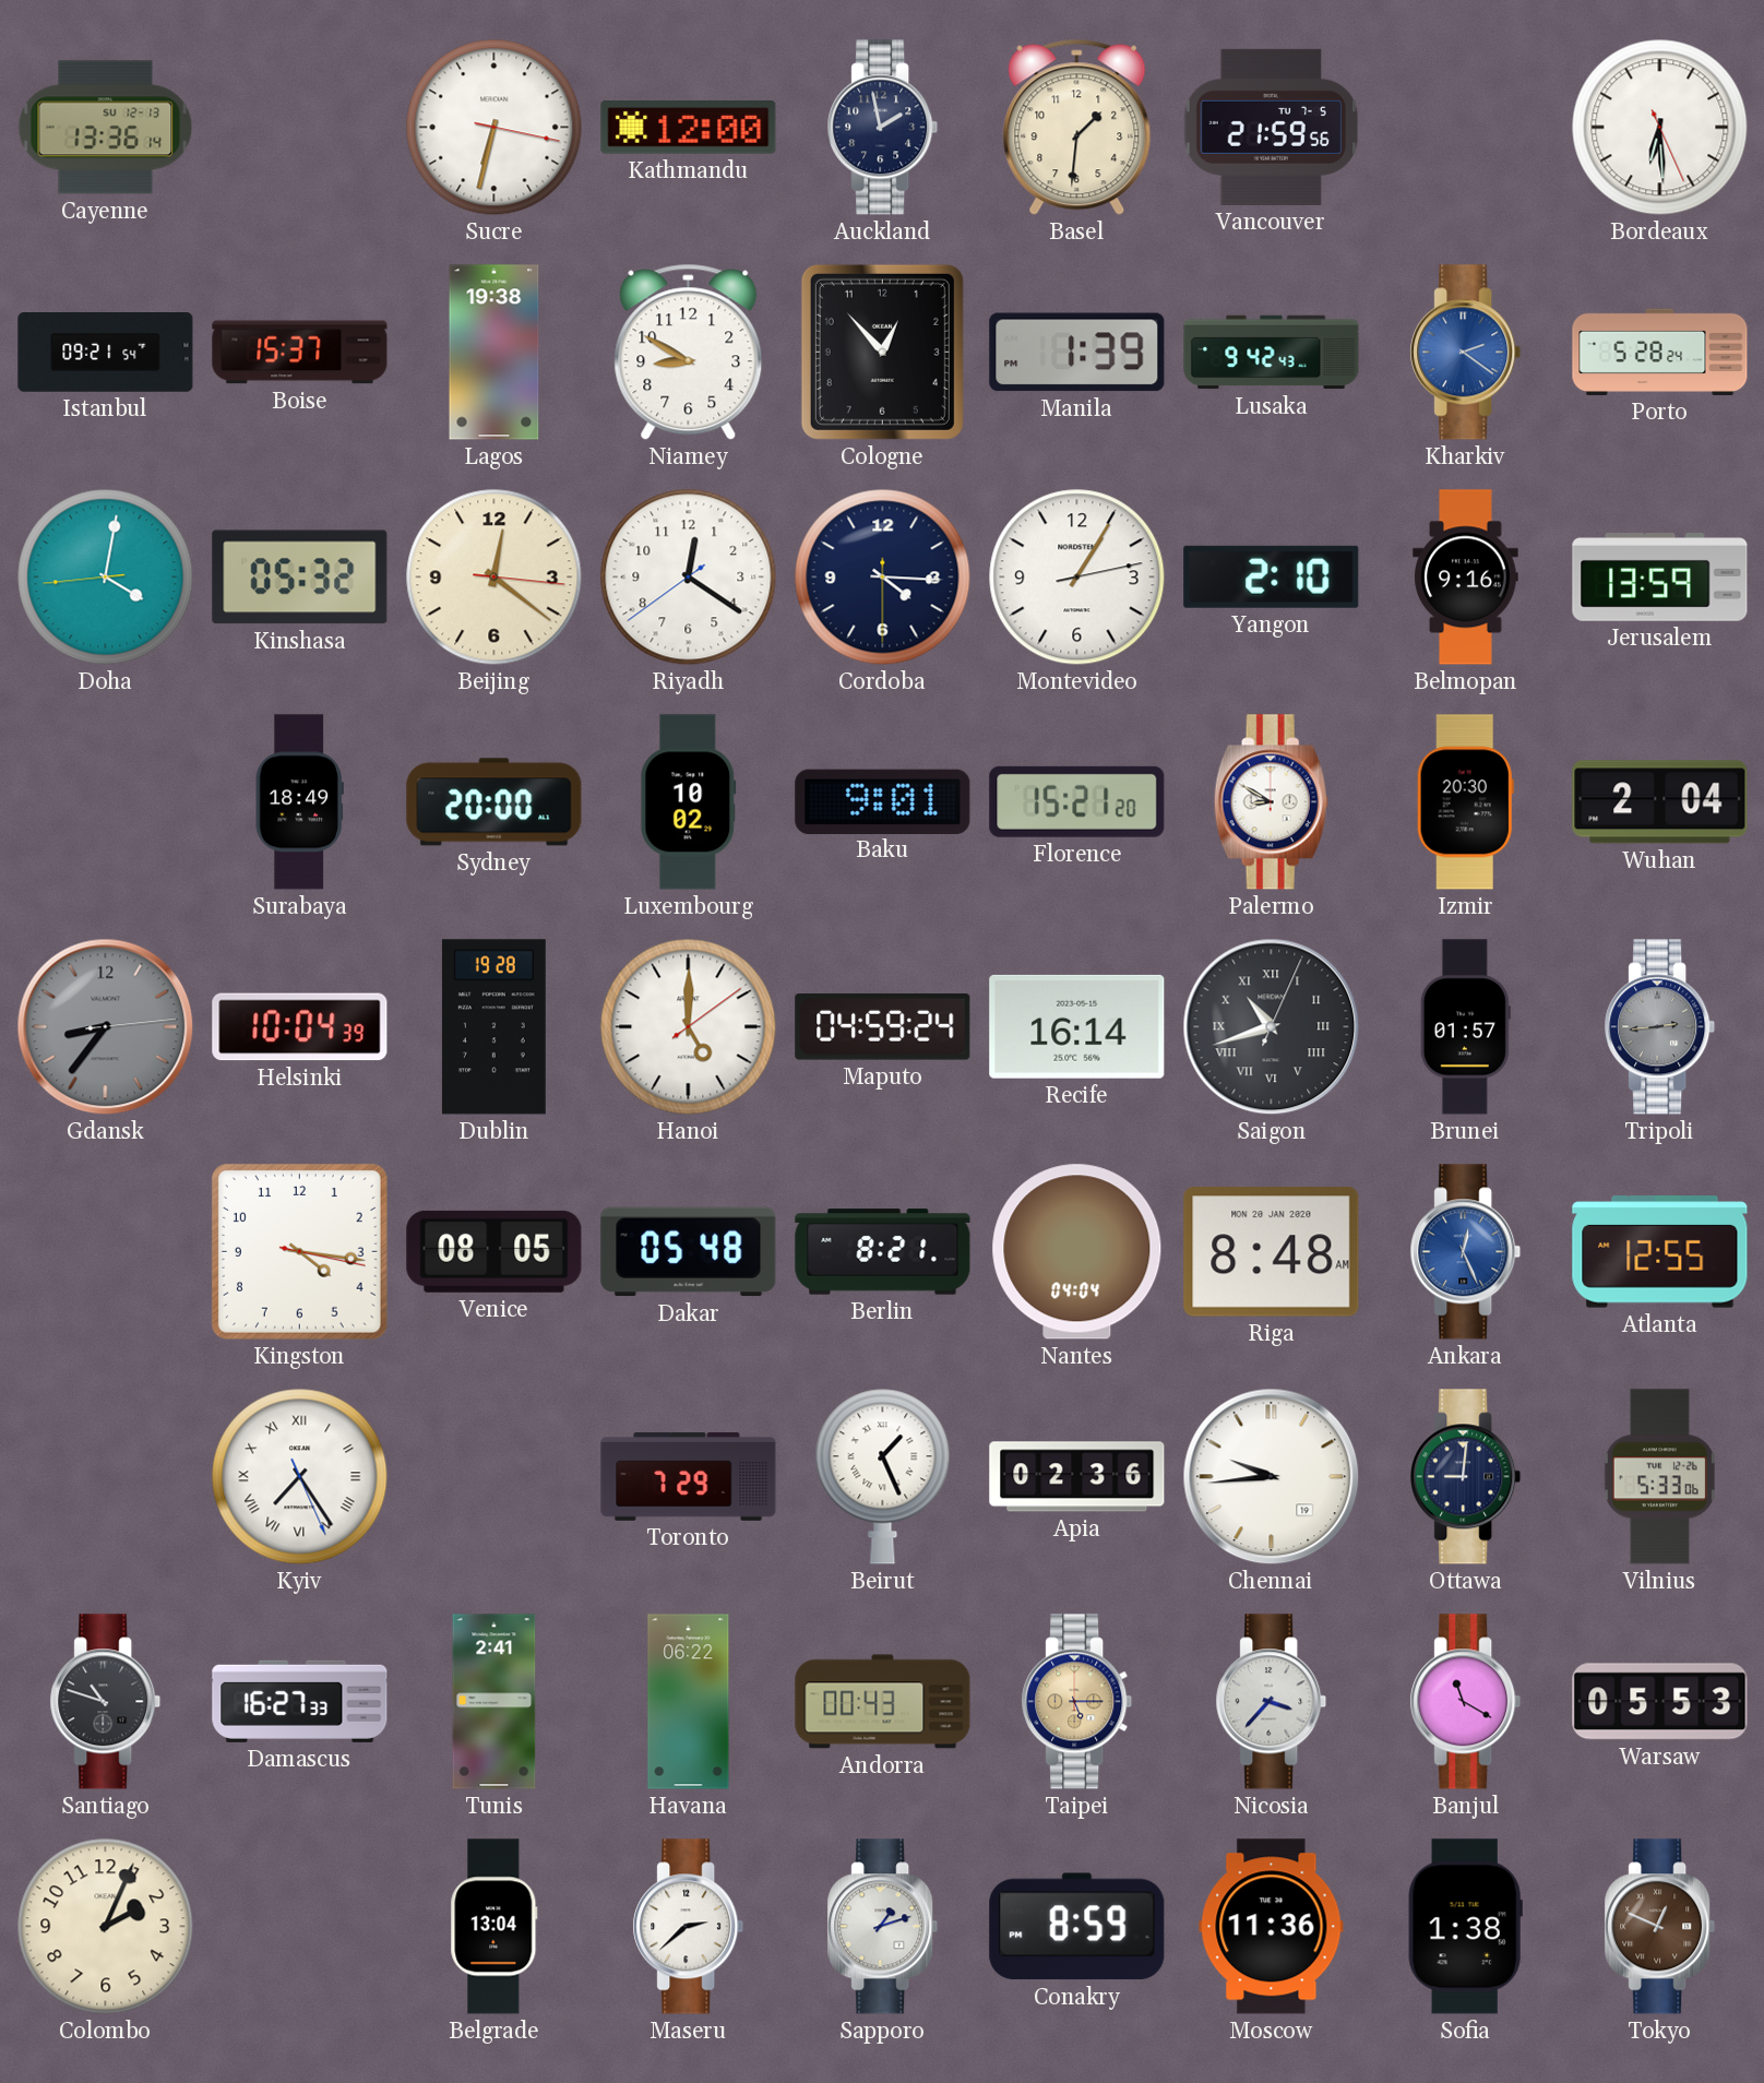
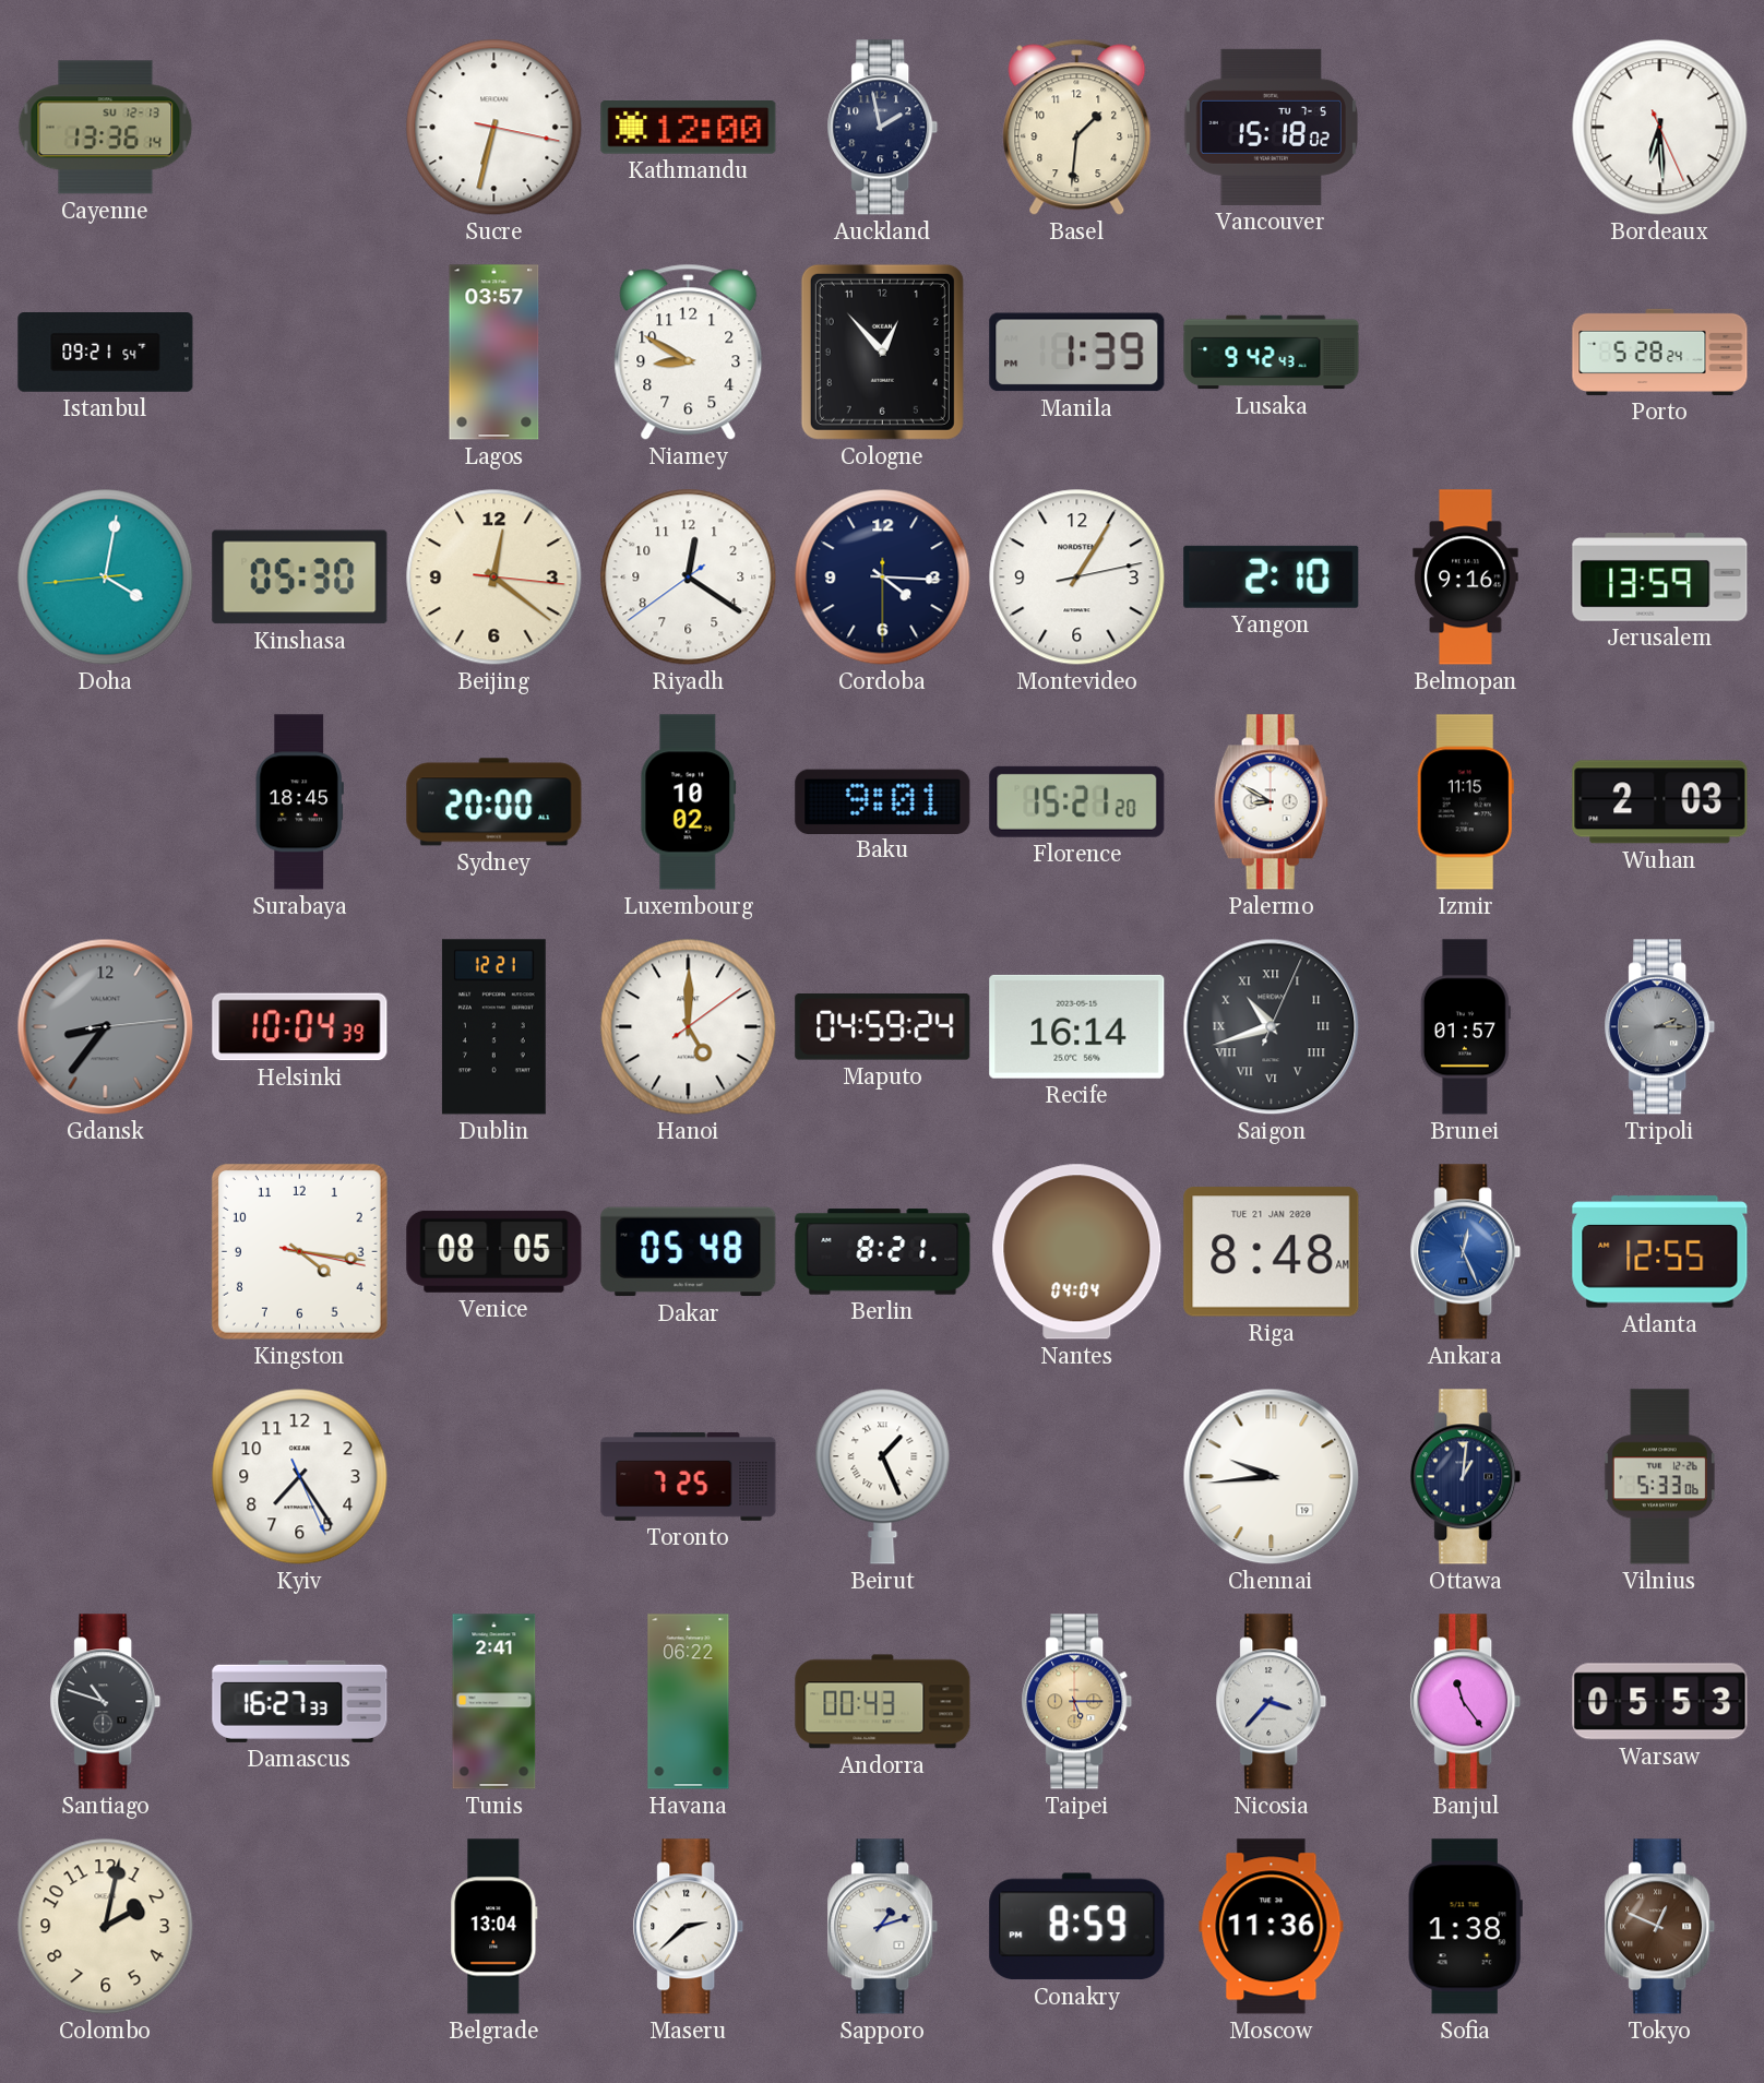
Vancouver: 21:59 -> 15:18 (1271, 127)
Boise: 15:37 -> none (300, 353)
Lagos: 19:38 -> 03:57 (494, 353)
Kharkiv: 2:21 -> none (1466, 353)
Kinshasa: 05:32 -> 05:30 (300, 578)
Surabaya: 18:49 -> 18:45 (299, 802)
Izmir: 20:30 -> 11:15 (1465, 802)
Wuhan: 2:04 -> 2:03 (1660, 802)
Dublin: 19:28 -> 12:21 (493, 1027)
Tripoli: 2:44 -> 2:15 (1660, 1027)
Riga date: MON 20 JAN 2020 -> TUE 21 JAN 2020 (1272, 1252)
Kyiv numerals: Roman -> Arabic (300, 1477)
Toronto: 7:29 -> 7:25 (689, 1476)
Apia: 02:36 -> none (1077, 1477)
Ottawa: 9:01 -> 1:01 (1466, 1477)
Banjul: 11:20 -> 11:24 (1466, 1702)
Colombo: 2:04 -> 2:02 (106, 1927)
